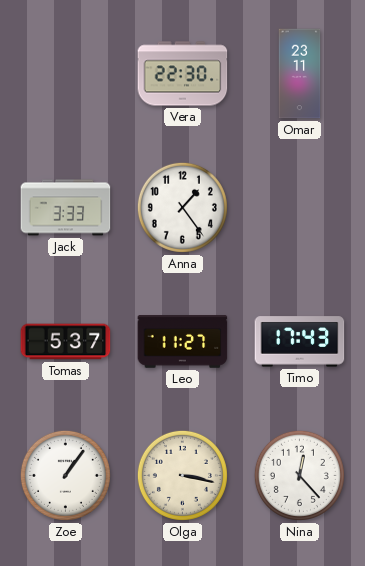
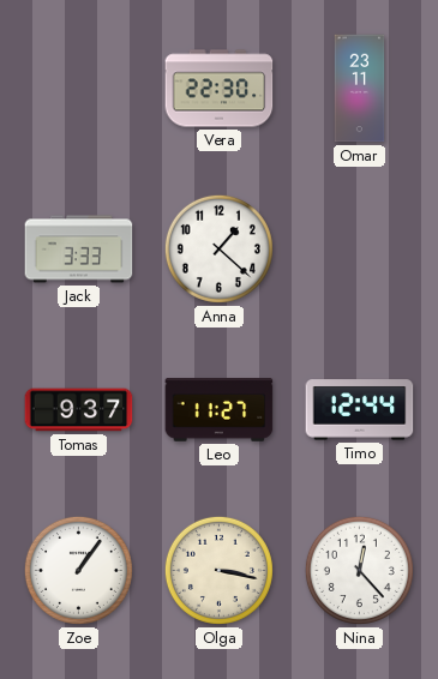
Anna: 1:24 -> 1:22 (218, 248)
Tomas: 5:37 -> 9:37 (79, 410)
Timo: 17:43 -> 12:44 (360, 410)
